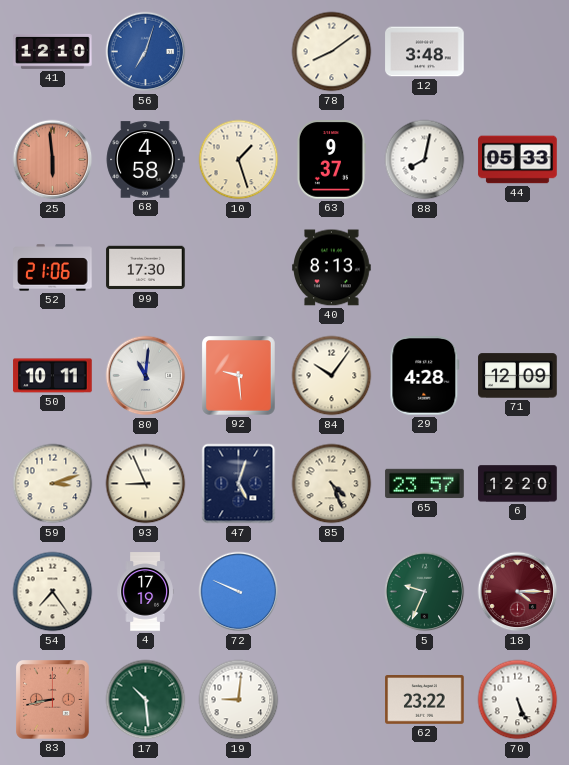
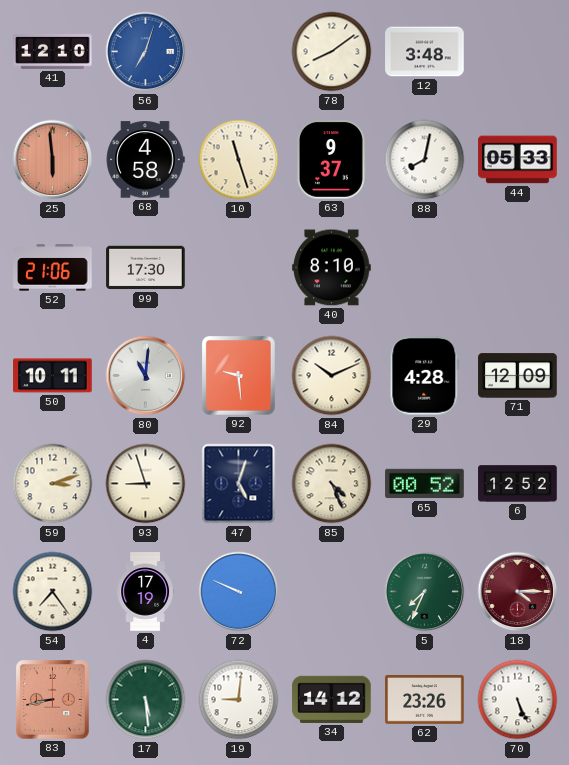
10: 1:27 -> 11:27 (239, 160)
40: 8:13 -> 8:10 (332, 268)
84: 10:06 -> 10:11 (332, 376)
93: 8:56 -> 8:57 (146, 484)
65: 23:57 -> 00:52 (425, 484)
6: 12:20 -> 12:52 (518, 484)
5: 9:34 -> 7:34 (425, 592)
17: 10:29 -> 5:29 (146, 700)
34: none -> 14:12 (332, 699)
62: 23:22 -> 23:26 (425, 700)
